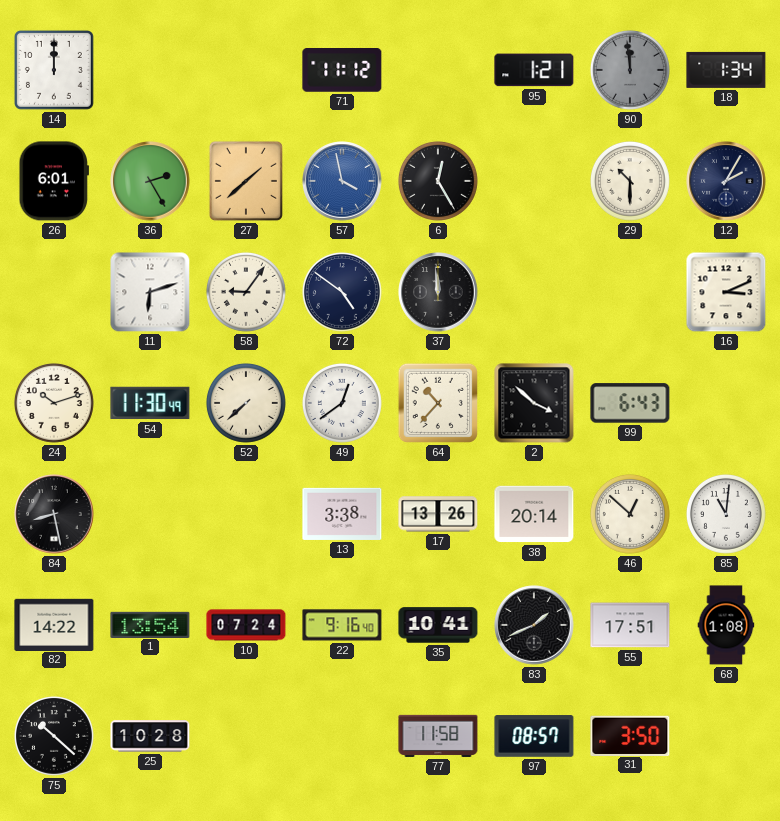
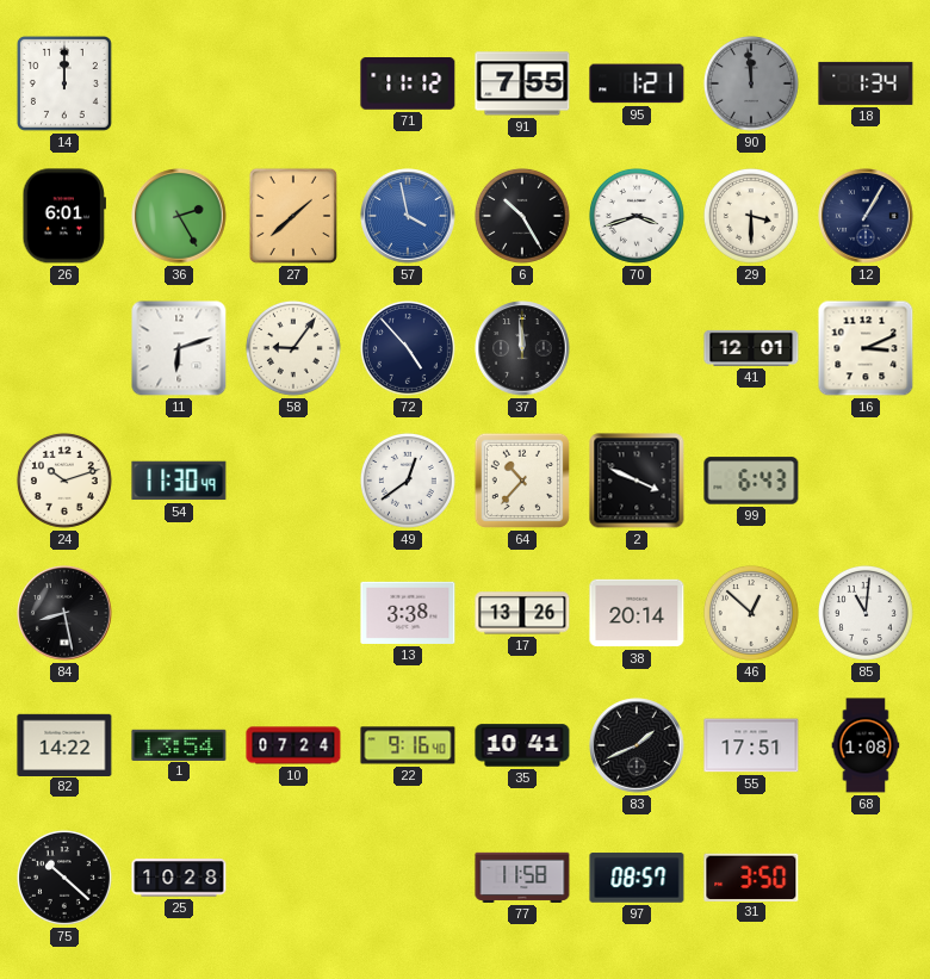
91: none -> 7:55 (522, 83)
6: 12:25 -> 10:25 (522, 216)
70: none -> 3:42 (637, 216)
29: 10:30 -> 3:30 (751, 216)
12: 2:05 -> 1:05 (866, 216)
72: 4:51 -> 4:53 (408, 348)
41: none -> 12:01 (751, 348)
52: 7:38 -> none (246, 403)
2: 3:52 -> 3:49 (637, 481)
